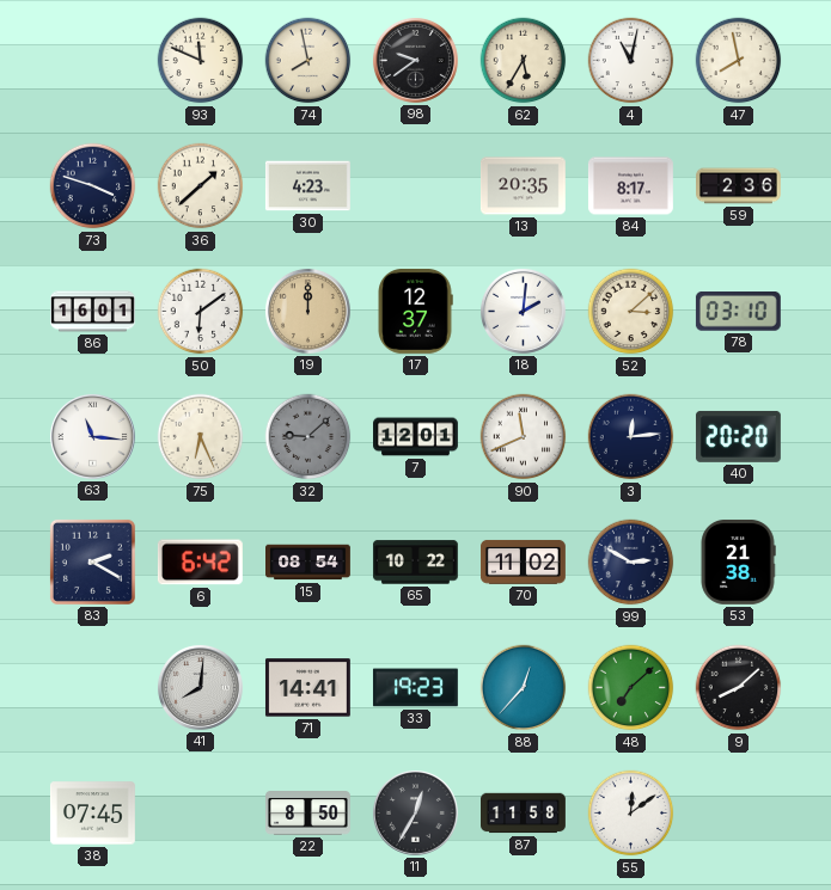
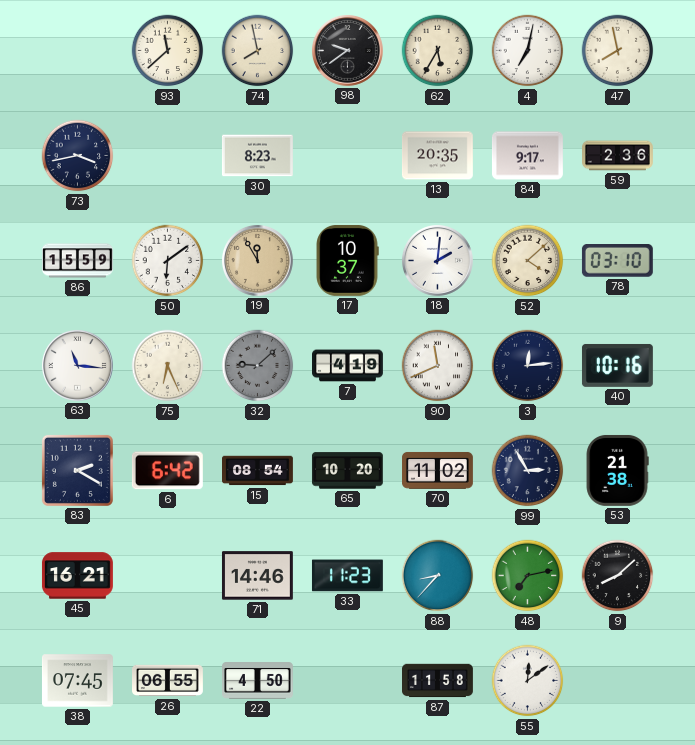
93: 11:49 -> 11:38 (168, 51)
4: 11:02 -> 7:02 (528, 51)
73: 3:48 -> 3:43 (78, 156)
36: 1:38 -> none (201, 186)
30: 4:23 -> 8:23 (257, 156)
84: 8:17 -> 9:17 (527, 156)
86: 16:01 -> 15:59 (78, 261)
19: 12:00 -> 11:55 (257, 260)
17: 12:37 -> 10:37 (347, 260)
52: 3:08 -> 4:08 (528, 261)
7: 12:01 -> 4:19 (348, 366)
40: 20:20 -> 10:16 (617, 365)
65: 10:22 -> 10:20 (347, 471)
99: 2:50 -> 2:55 (528, 471)
45: none -> 16:21 (78, 576)
41: 8:01 -> none (200, 687)
71: 14:41 -> 14:46 (257, 576)
33: 19:23 -> 11:23 (347, 576)
88: 12:37 -> 8:37 (438, 576)
48: 7:08 -> 7:13 (528, 576)
26: none -> 06:55 (168, 681)
22: 8:50 -> 4:50 (258, 681)
11: 12:35 -> none (415, 812)
